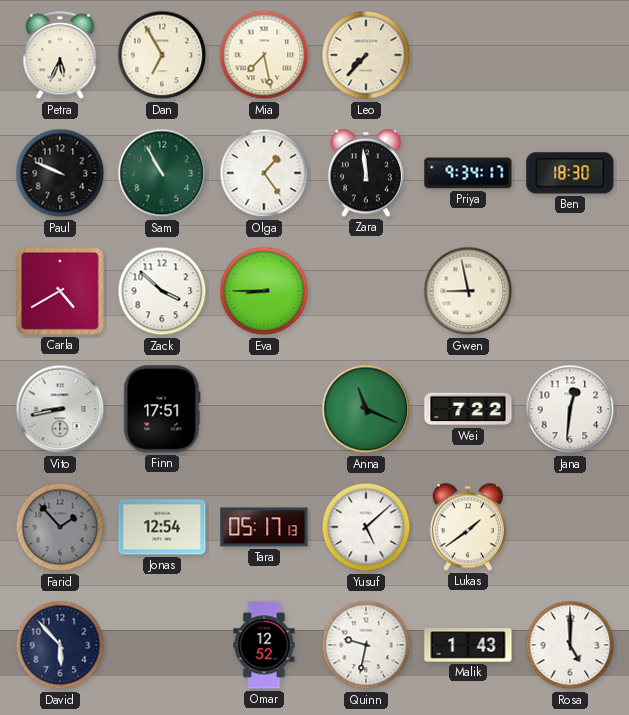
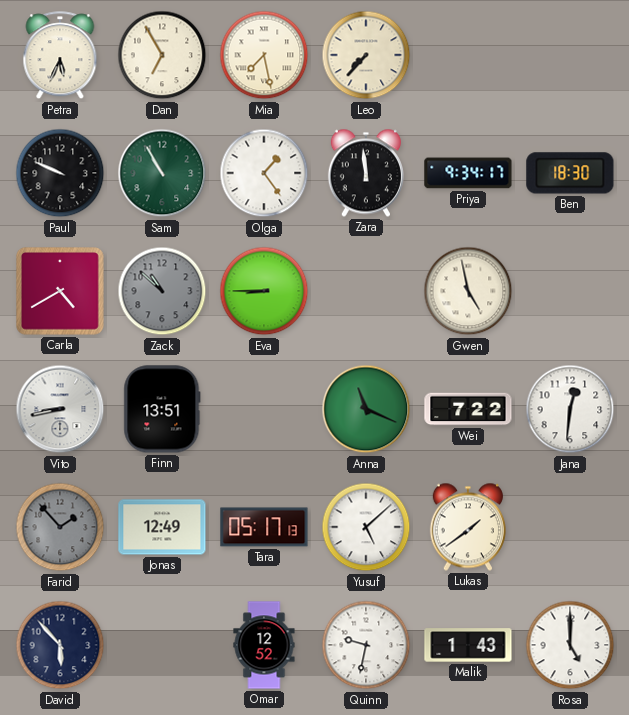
Zack: 3:52 -> 10:52 (162, 291)
Zack dial: white -> grey (162, 291)
Gwen: 8:58 -> 4:58 (468, 291)
Finn: 17:51 -> 13:51 (162, 409)
Jonas: 12:54 -> 12:49 (162, 527)
